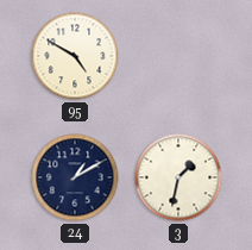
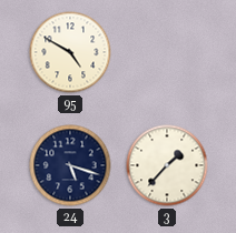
24: 1:10 -> 5:18 (70, 165)
3: 1:32 -> 1:37 (167, 165)
